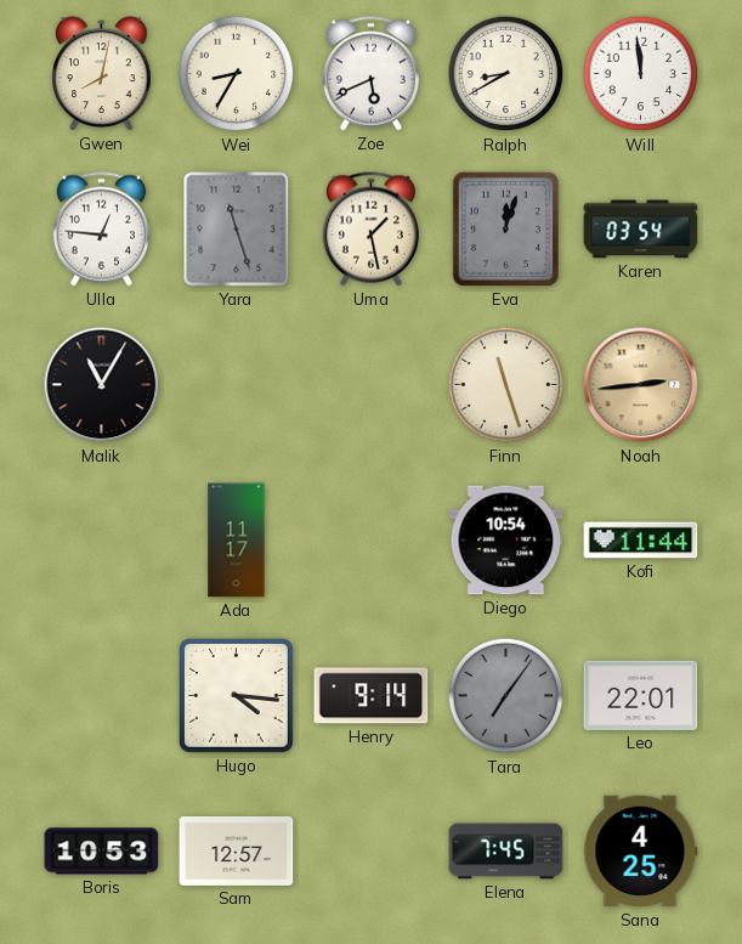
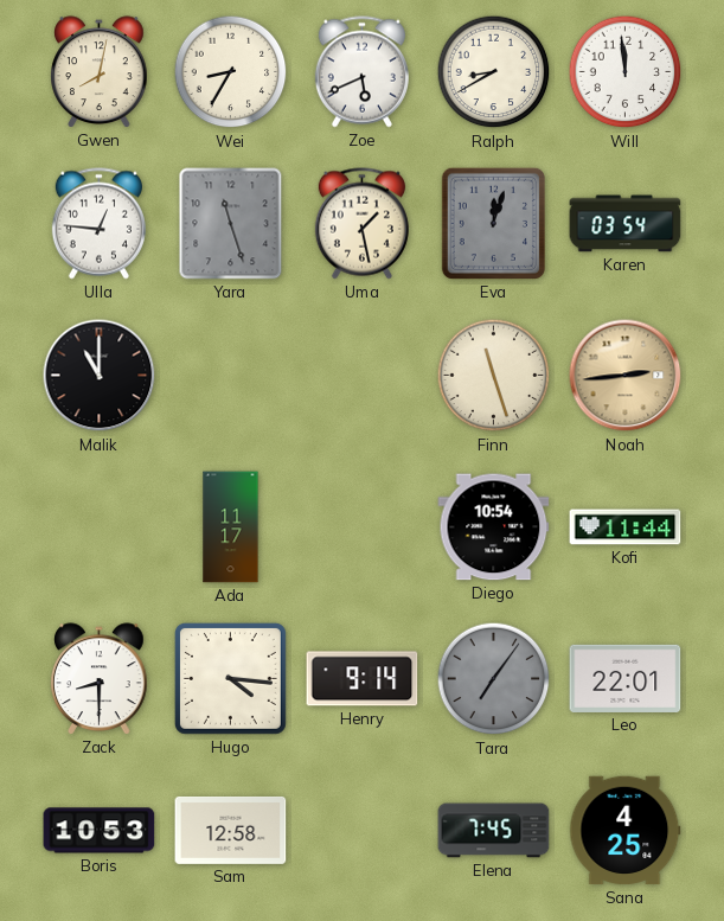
Malik: 11:05 -> 11:00 (100, 376)
Zack: none -> 8:30 (100, 679)
Sam: 12:57 -> 12:58 (231, 830)
